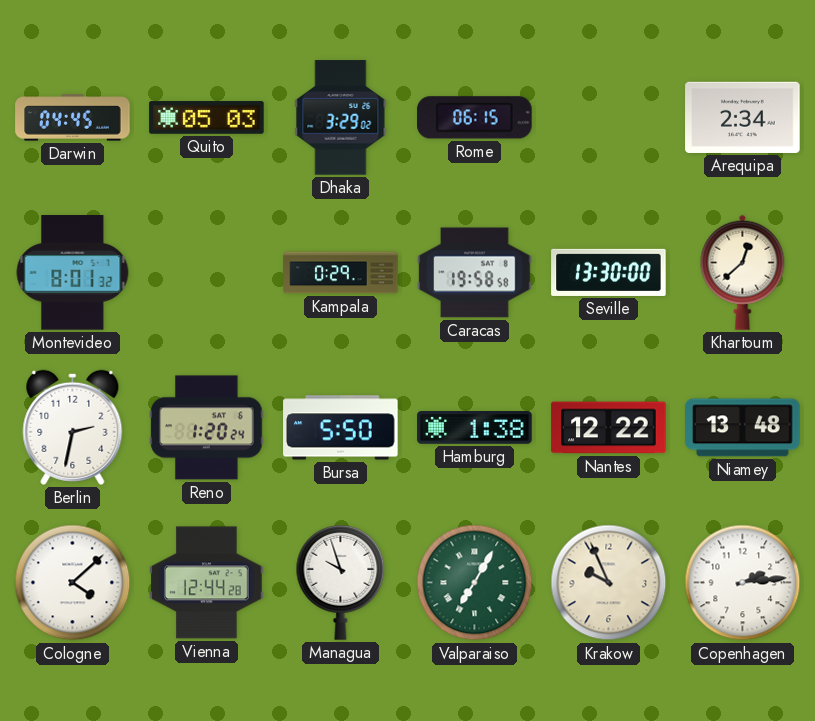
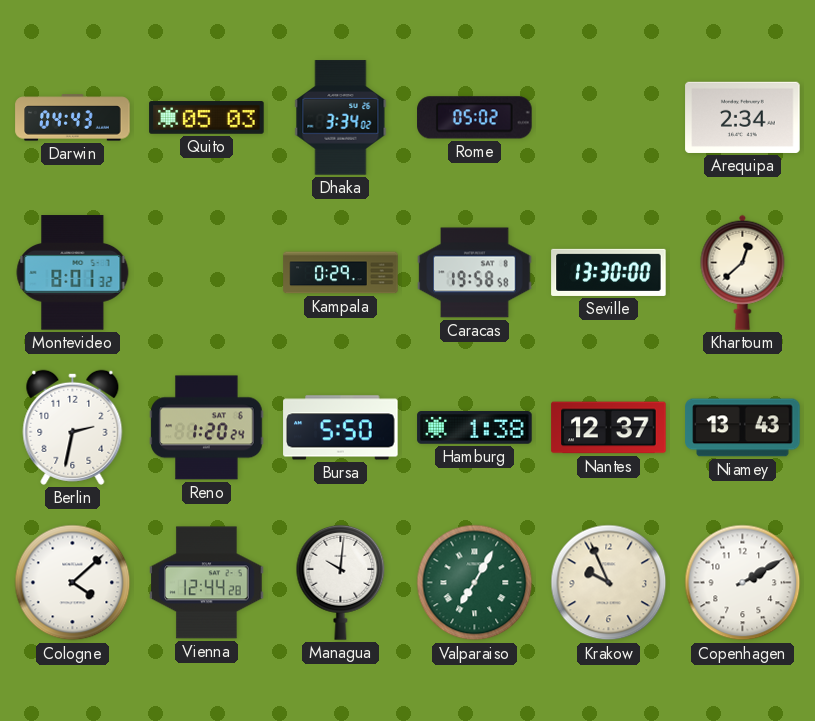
Darwin: 04:45 -> 04:43 (73, 118)
Dhaka: 3:29 -> 3:34 (341, 118)
Rome: 06:15 -> 05:02 (475, 118)
Nantes: 12:22 -> 12:37 (609, 428)
Niamey: 13:48 -> 13:43 (743, 428)
Managua: 9:57 -> 10:01 (341, 582)
Copenhagen: 2:14 -> 2:10 (743, 583)
